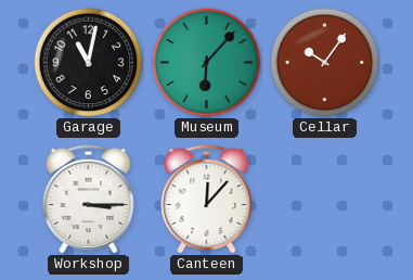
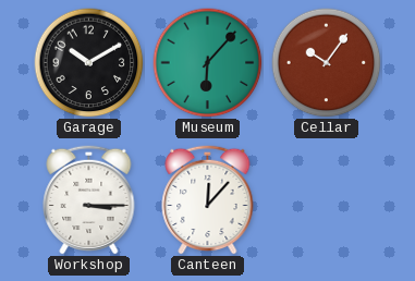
Garage: 11:02 -> 10:10 (89, 63)
